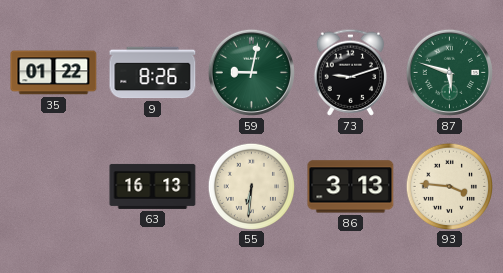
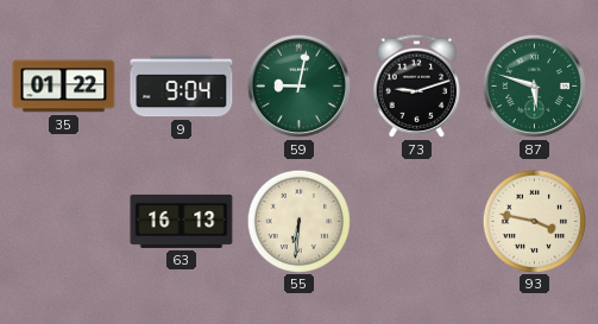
9: 8:26 -> 9:04 (182, 87)
86: 3:13 -> none (351, 187)
93: 3:46 -> 3:47 (534, 221)
